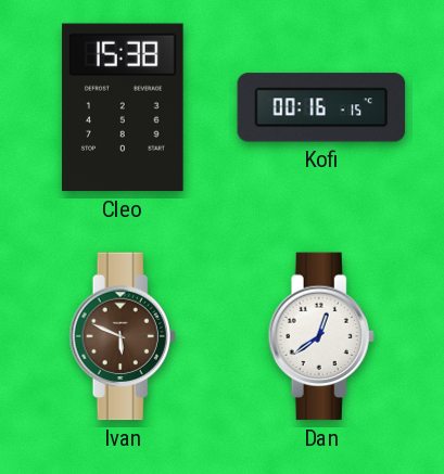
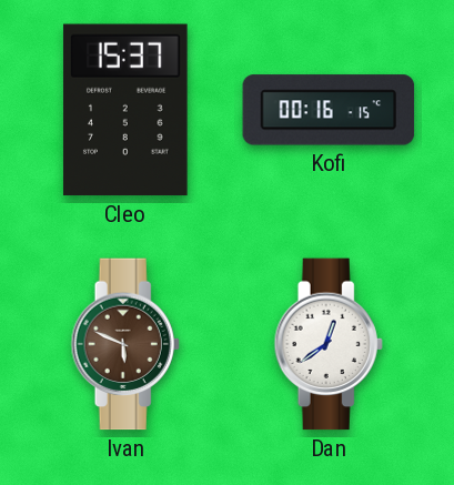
Cleo: 15:38 -> 15:37 (125, 110)
